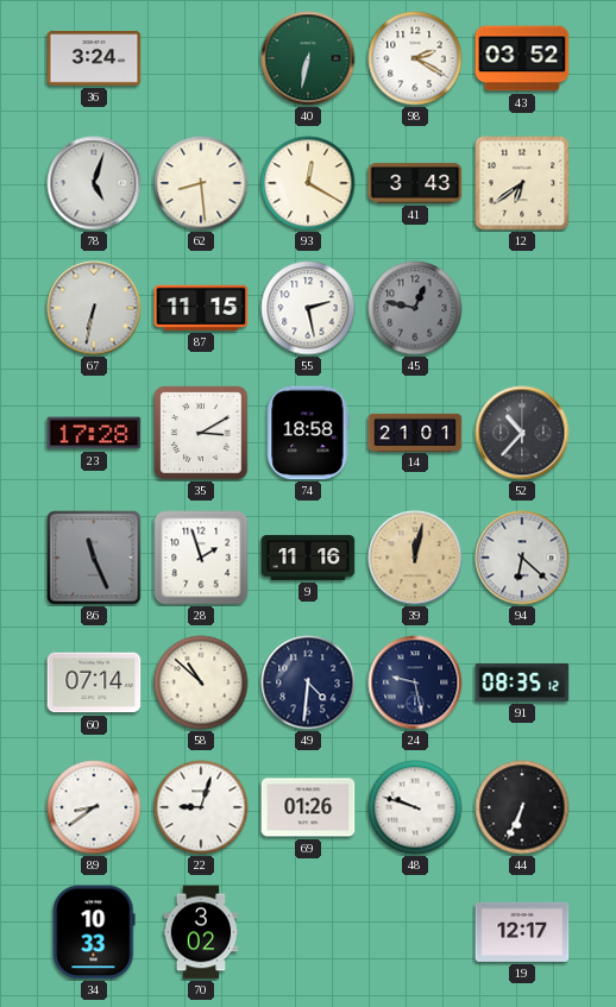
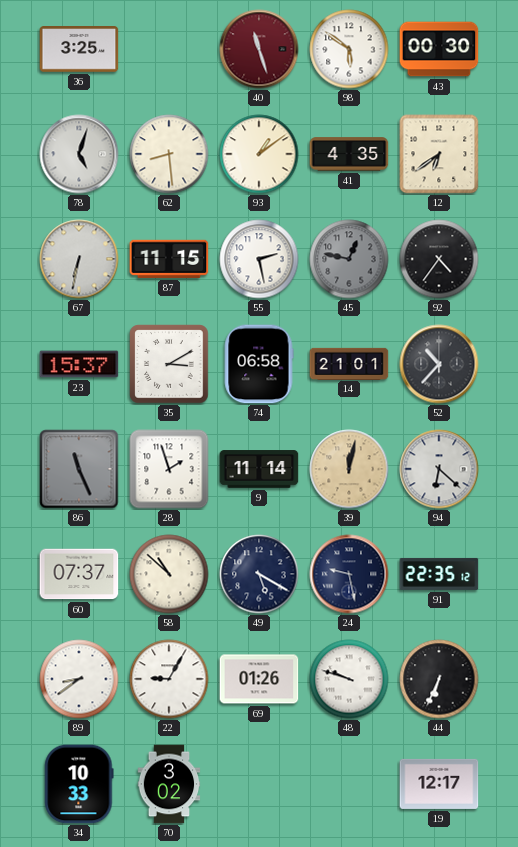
36: 3:24 -> 3:25 (79, 50)
40: 6:32 -> 11:27 (259, 49)
40 dial: green -> burgundy (259, 49)
98: 2:20 -> 5:51 (349, 49)
43: 03:52 -> 00:30 (439, 49)
93: 12:20 -> 1:09 (259, 154)
41: 3:43 -> 4:35 (349, 154)
92: none -> 4:36 (439, 259)
23: 17:28 -> 15:37 (79, 364)
74: 18:58 -> 06:58 (259, 364)
9: 11:16 -> 11:14 (259, 469)
60: 07:14 -> 07:37 (79, 574)
49: 4:31 -> 5:20 (259, 574)
91: 08:35 -> 22:35 (439, 574)
22: 9:03 -> 9:05 (169, 679)
